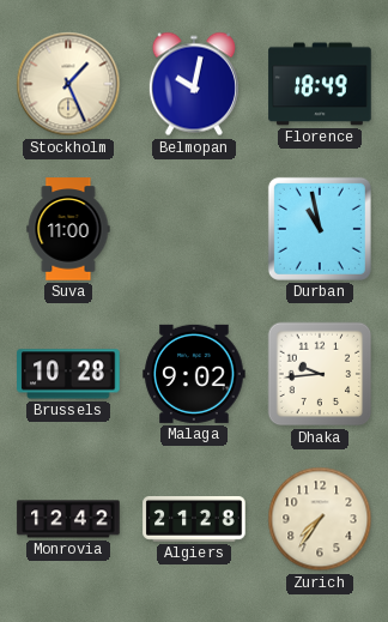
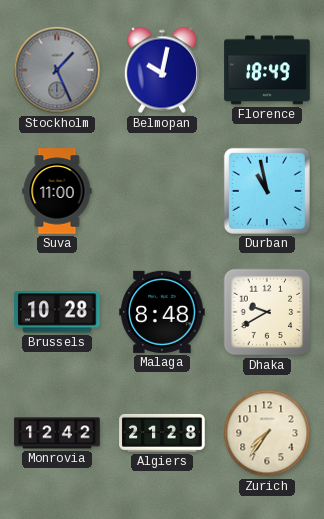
Stockholm dial: cream -> grey (57, 70)
Malaga: 9:02 -> 8:48 (162, 312)
Dhaka: 9:44 -> 9:40 (267, 312)
